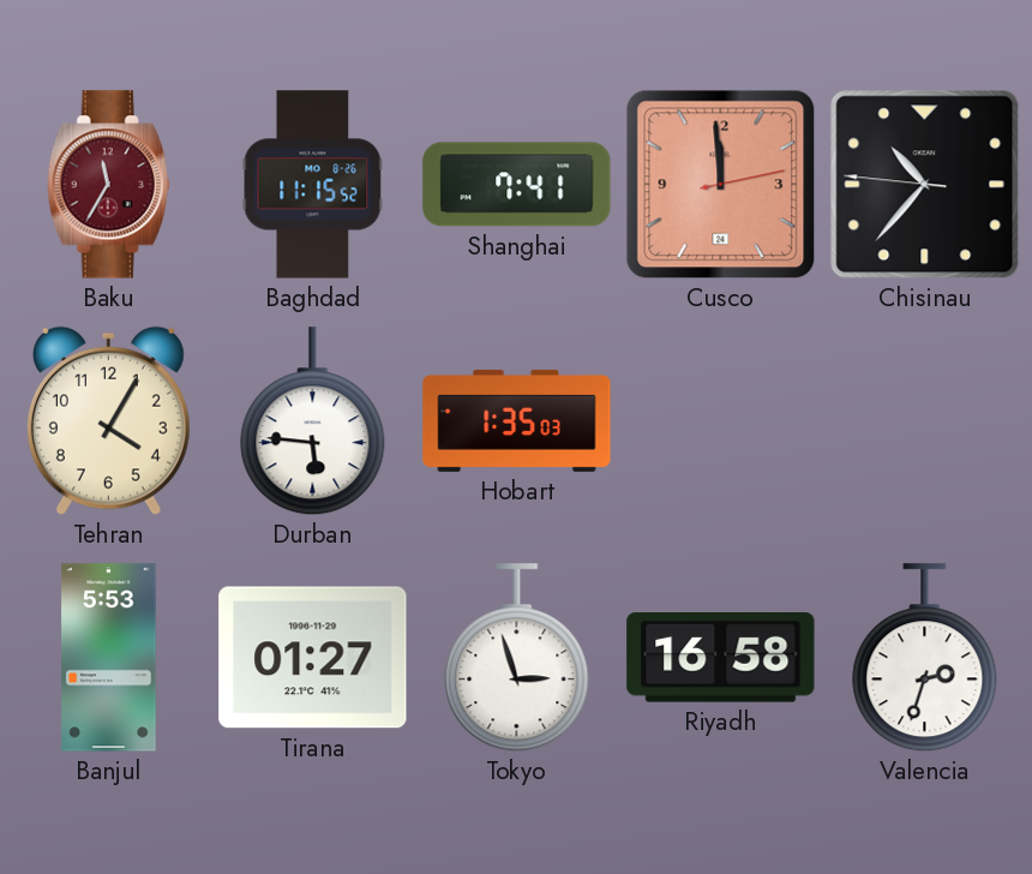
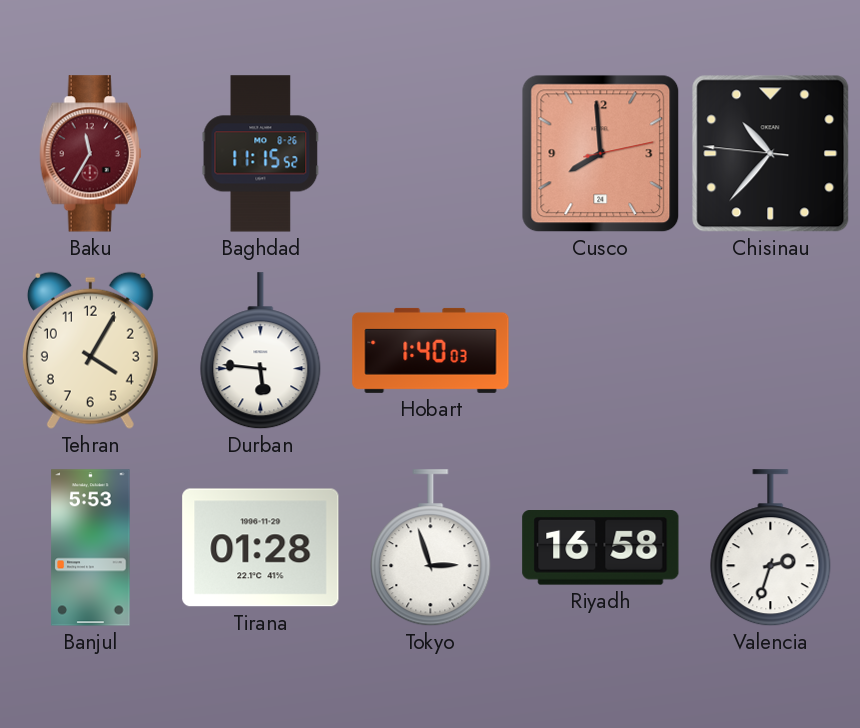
Shanghai: 7:41 -> none (517, 185)
Cusco: 11:59 -> 7:59 (601, 154)
Hobart: 1:35 -> 1:40 (431, 350)
Tirana: 01:27 -> 01:28 (261, 548)
